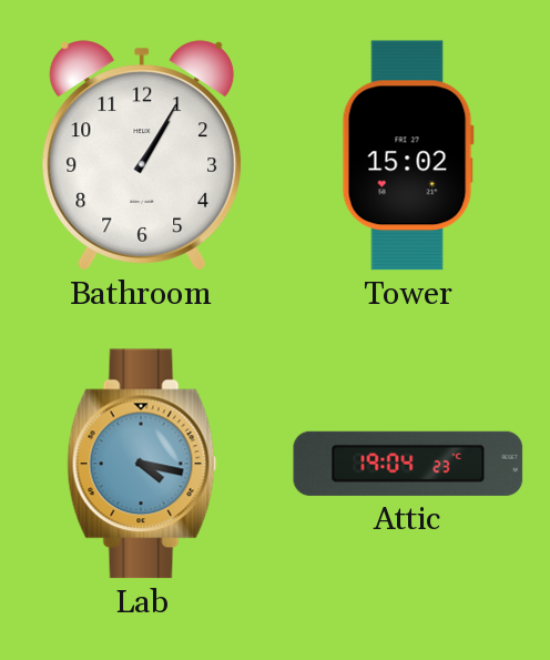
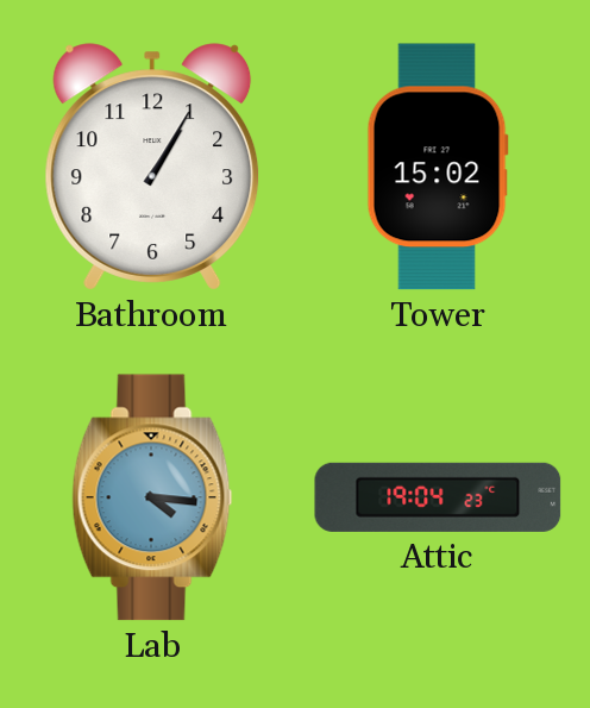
Lab: 4:17 -> 4:16 (152, 497)
